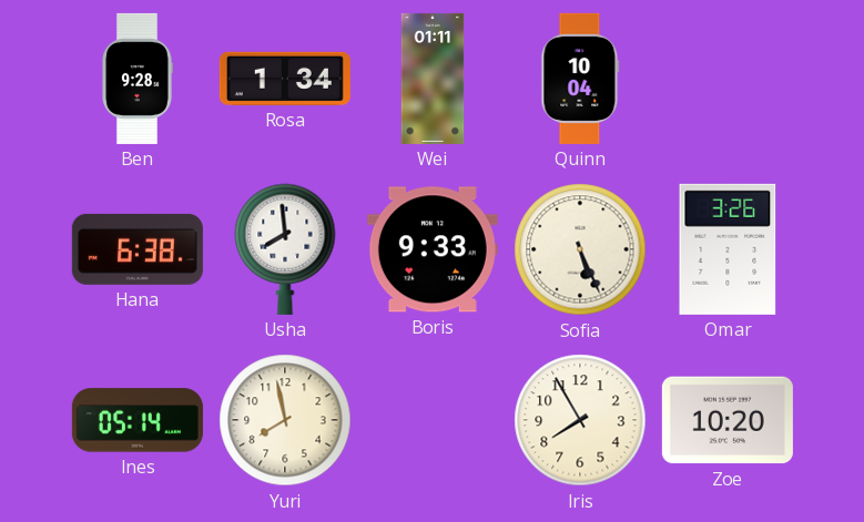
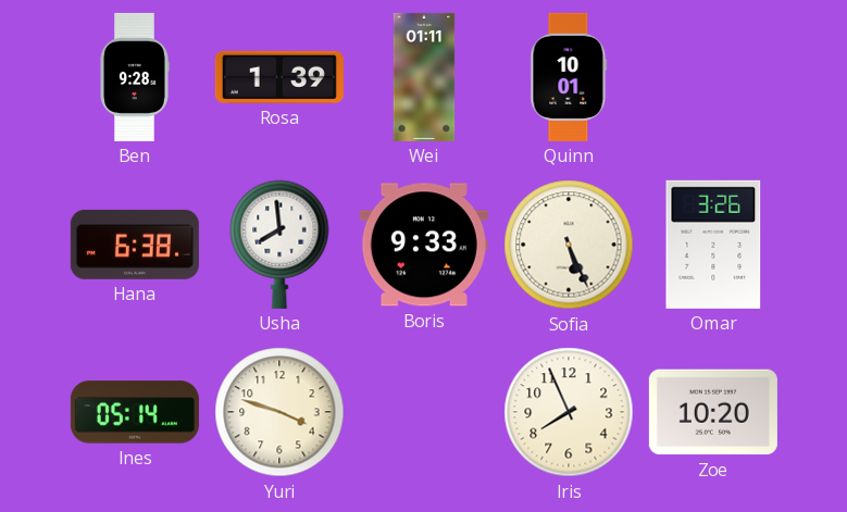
Rosa: 1:34 -> 1:39 (279, 77)
Quinn: 10:04 -> 10:01 (569, 77)
Yuri: 7:58 -> 3:48 (279, 412)
Iris: 7:55 -> 7:56 (569, 412)
